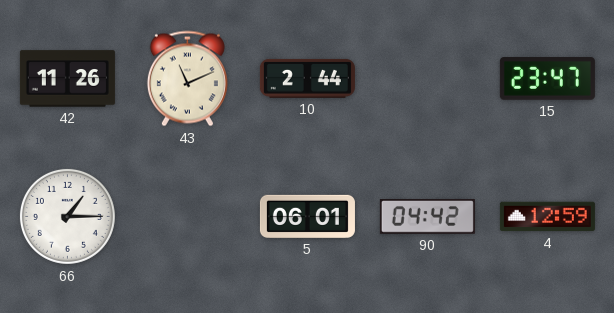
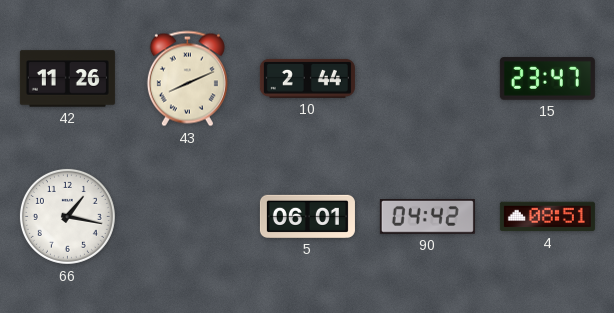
43: 11:11 -> 8:11 (187, 79)
66: 1:15 -> 1:17 (67, 216)
4: 12:59 -> 08:51 (547, 217)
